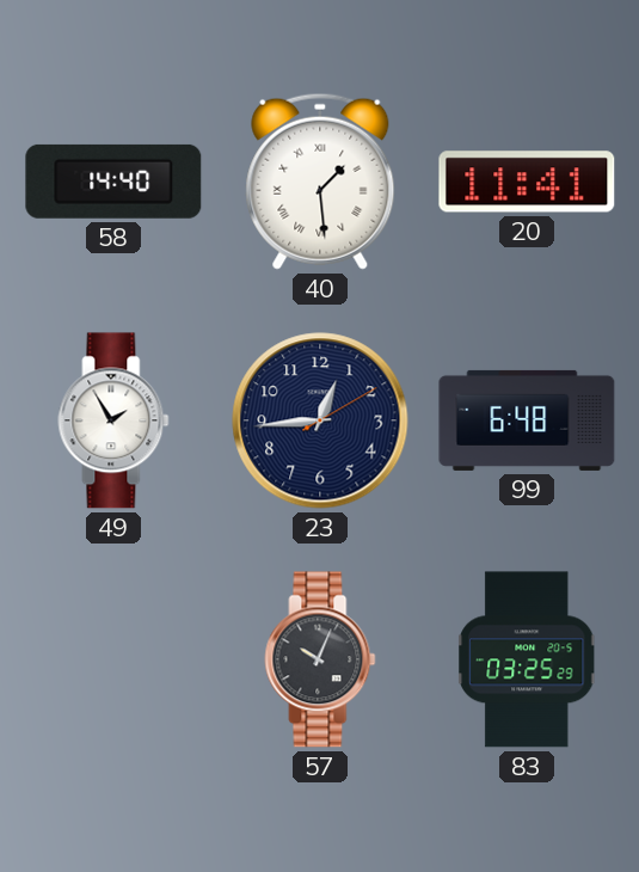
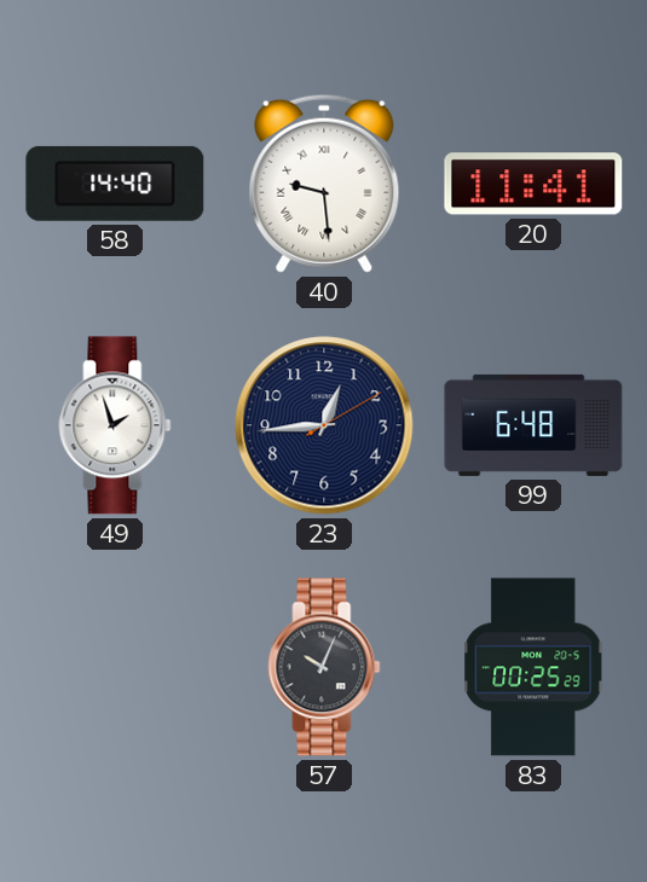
40: 1:29 -> 9:29 (324, 184)
49: 1:55 -> 1:57 (115, 425)
83: 03:25 -> 00:25 (533, 667)
